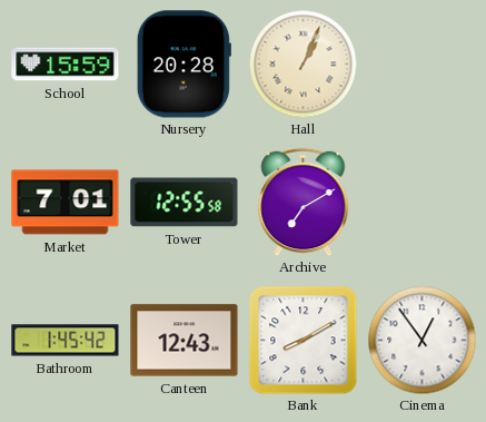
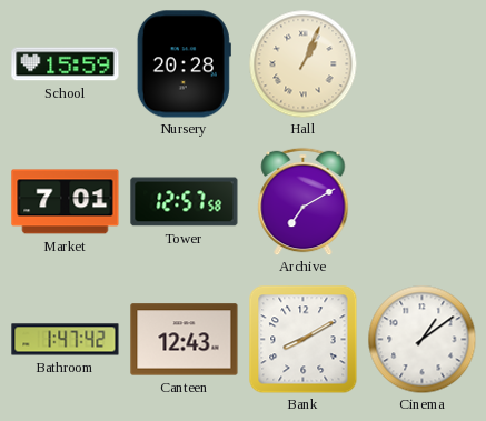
Tower: 12:55 -> 12:57 (185, 202)
Bathroom: 1:45 -> 1:47 (66, 340)
Cinema: 12:54 -> 1:09 (421, 339)
